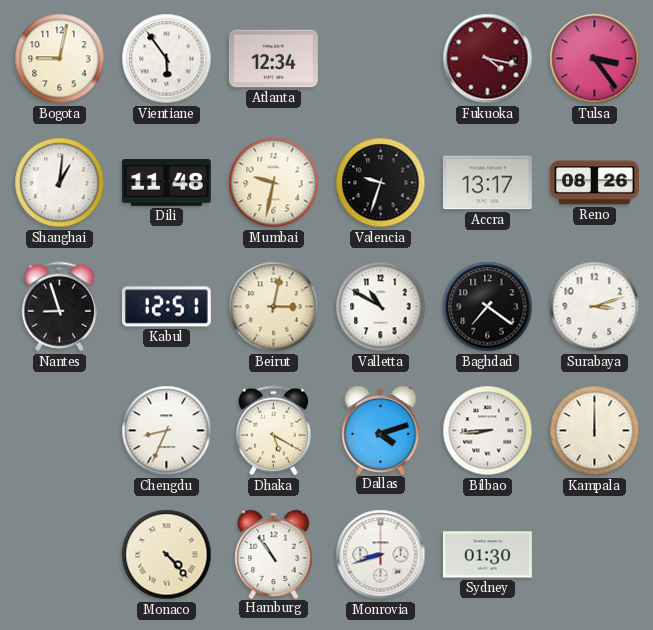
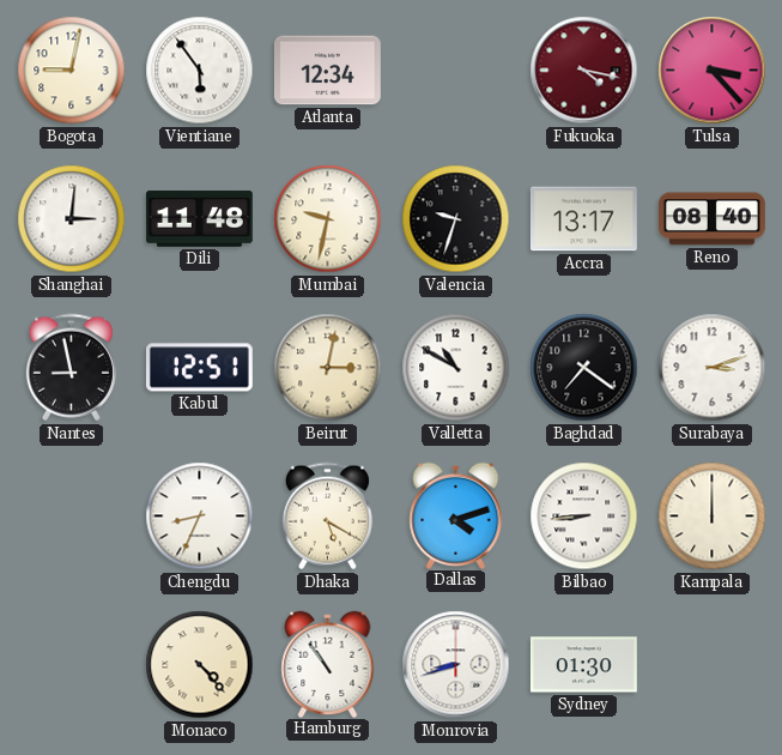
Tulsa: 3:24 -> 3:23 (713, 71)
Shanghai: 1:01 -> 3:01 (72, 219)
Reno: 08:26 -> 08:40 (713, 219)
Nantes: 8:57 -> 8:58 (71, 368)
